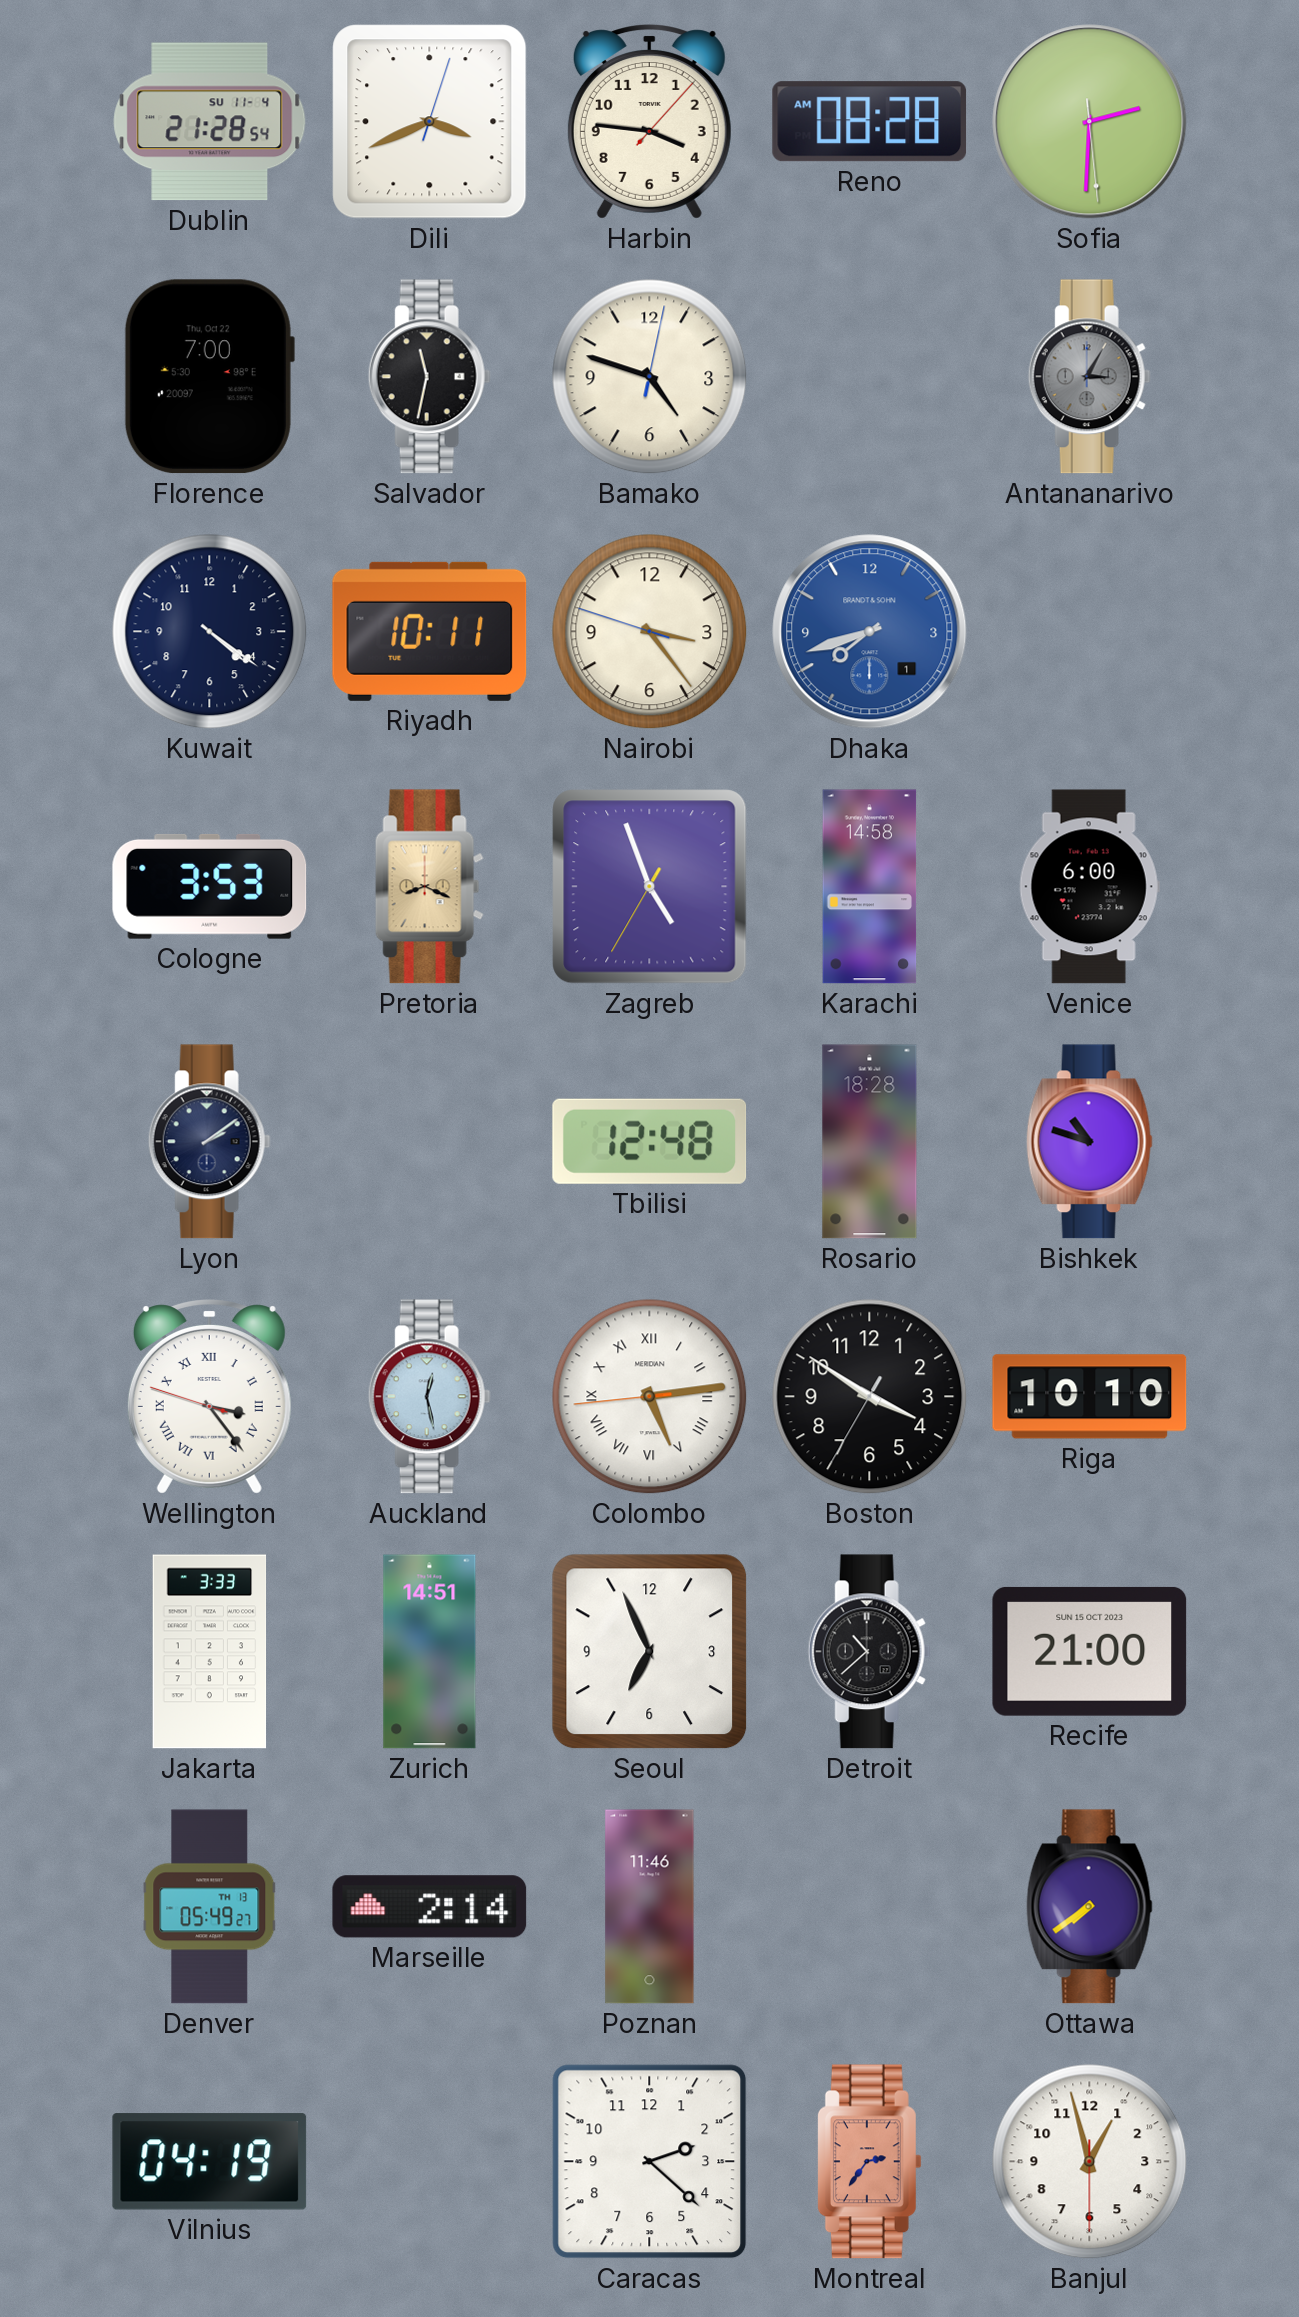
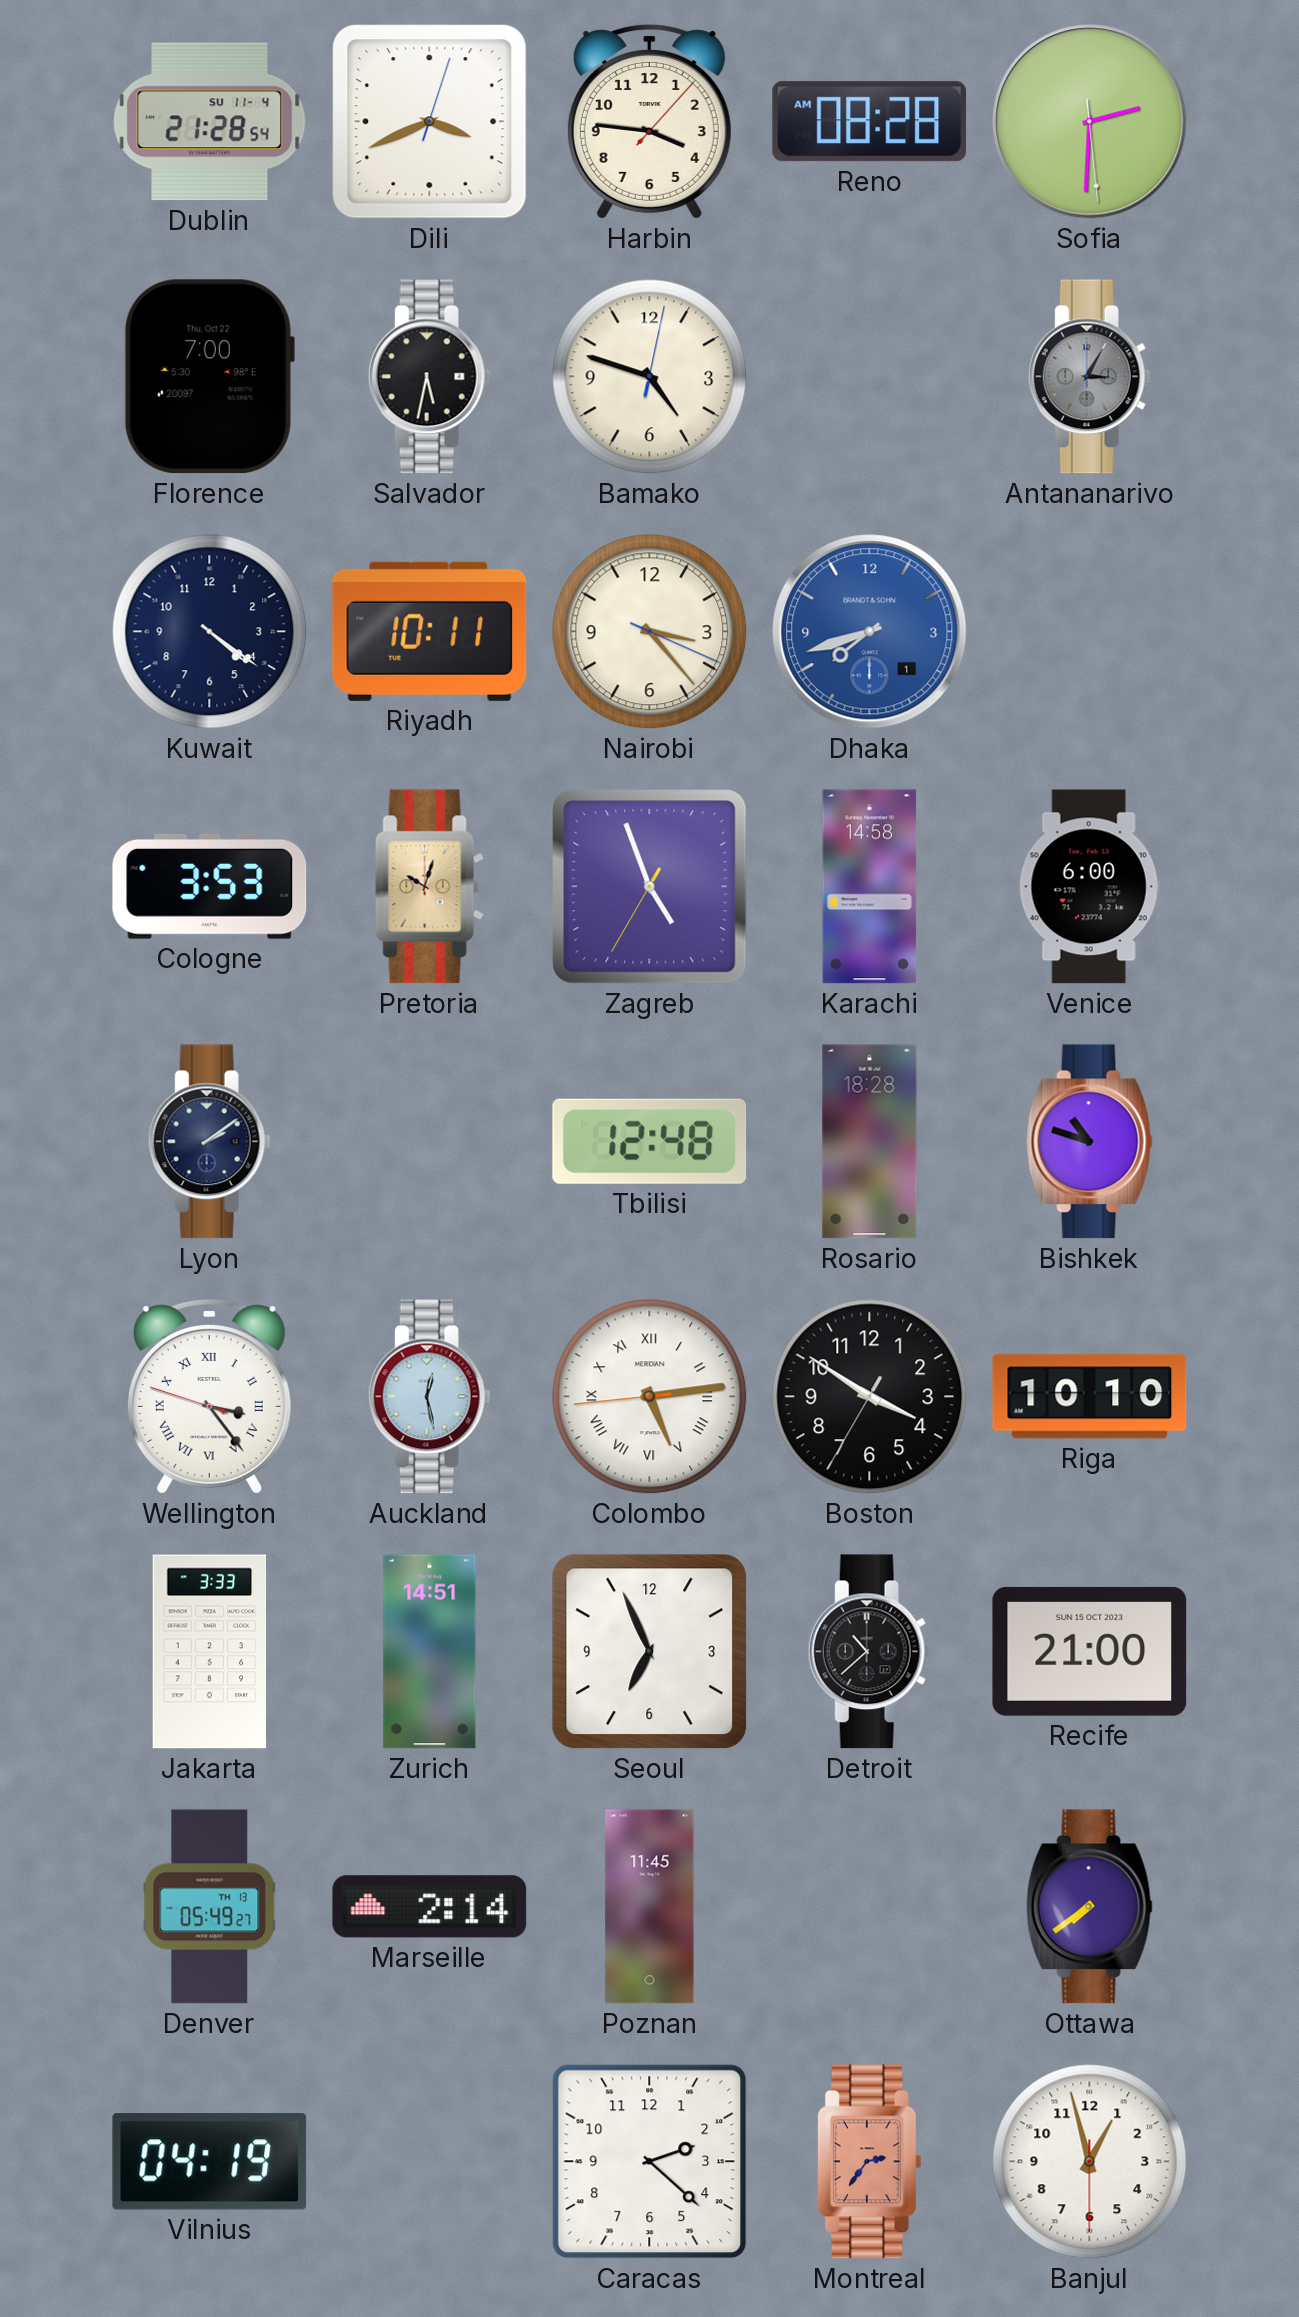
Salvador: 11:32 -> 5:32 (429, 377)
Nairobi: 3:23:48 -> 3:23:19 (650, 632)
Pretoria: 8:19 -> 10:03 (429, 887)
Poznan: 11:46 -> 11:45 (650, 1907)
